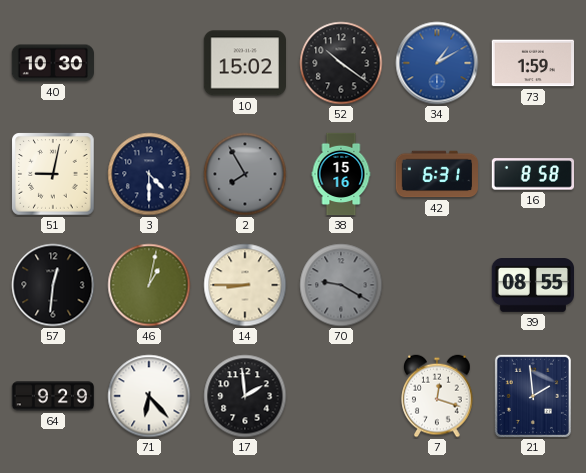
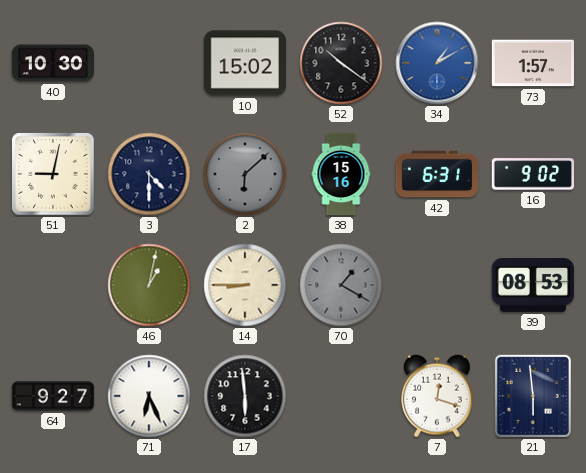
73: 1:59 -> 1:57 (532, 63)
2: 7:55 -> 6:08 (245, 174)
16: 8:58 -> 9:02 (532, 174)
57: 12:31 -> none (53, 285)
70: 9:20 -> 1:20 (341, 285)
39: 08:55 -> 08:53 (532, 286)
64: 9:29 -> 9:27 (53, 396)
71: 6:23 -> 6:26 (149, 396)
17: 1:59 -> 5:59 (245, 396)
21: 1:59 -> 5:59 (533, 396)
